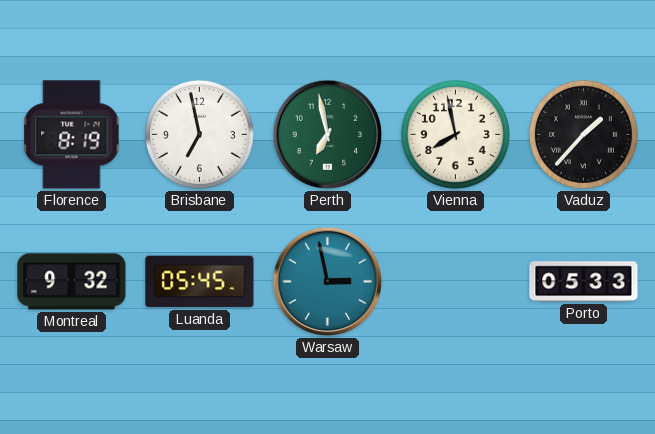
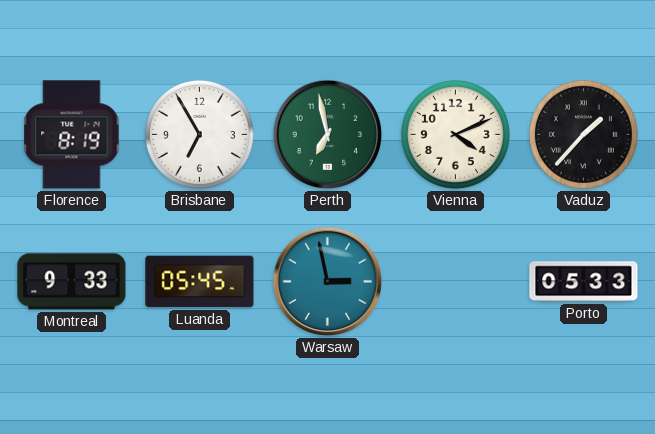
Brisbane: 6:58 -> 6:55 (199, 134)
Vienna: 7:58 -> 4:11 (455, 134)
Montreal: 9:32 -> 9:33 (72, 282)
